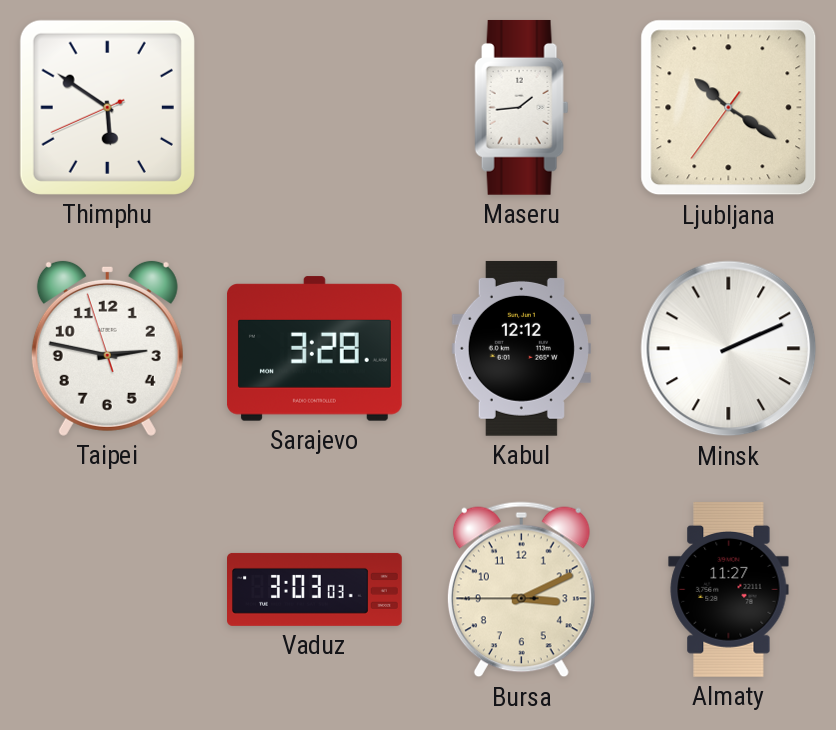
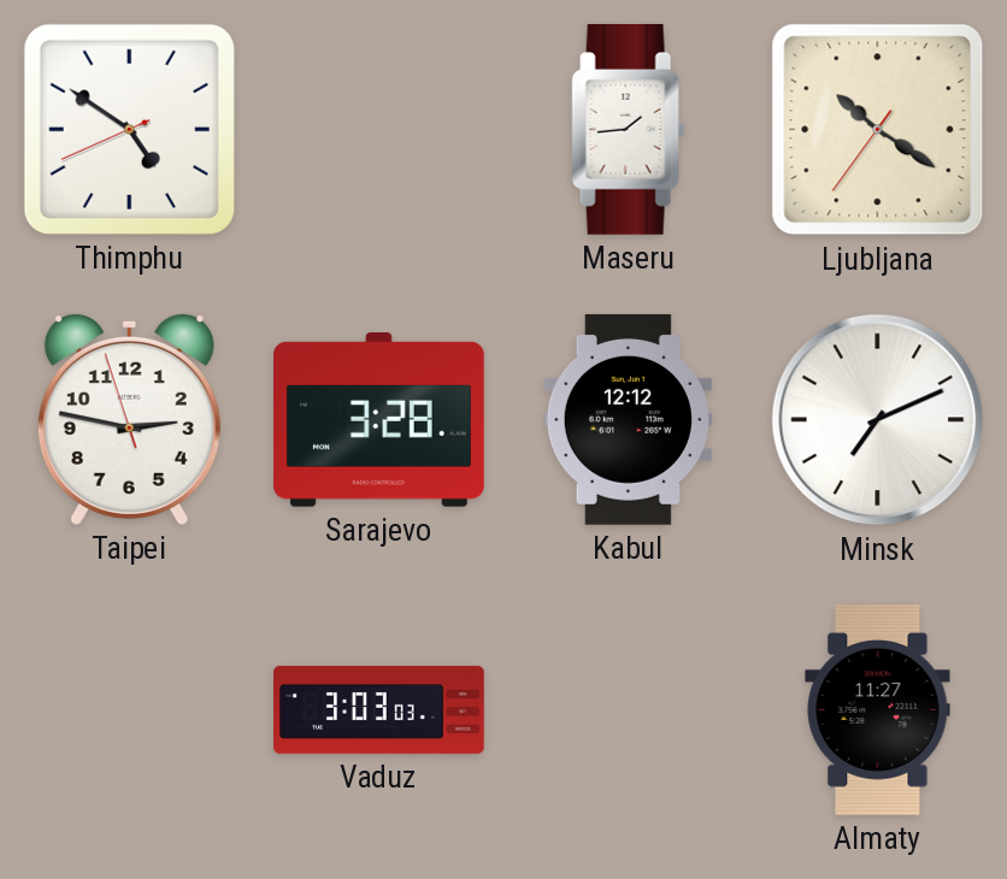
Thimphu: 5:50 -> 4:50 (129, 129)
Minsk: 2:11 -> 7:11 (878, 420)
Bursa: 3:10 -> none (521, 590)
